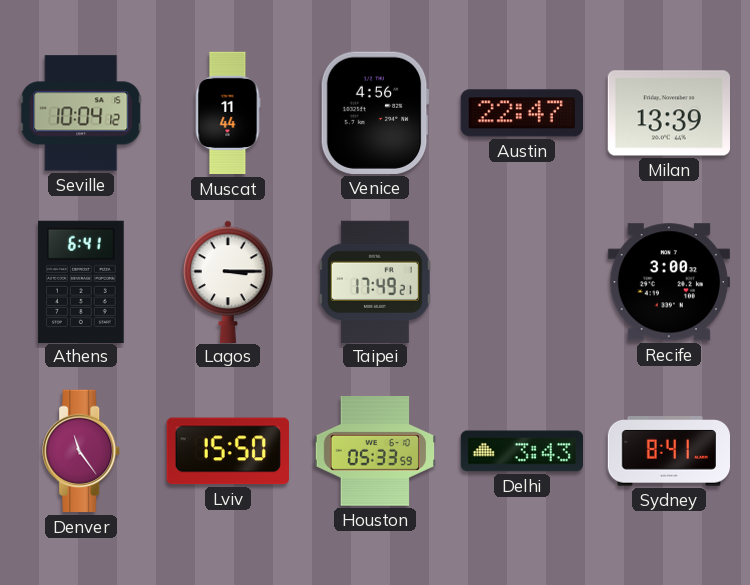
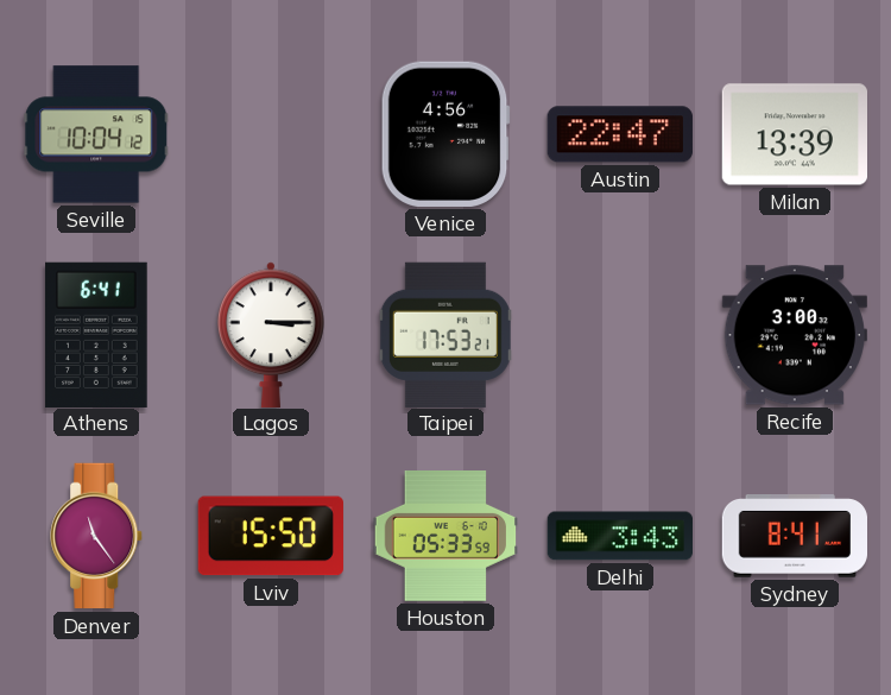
Muscat: 11:44 -> none (228, 113)
Taipei: 17:49 -> 17:53 (445, 334)
